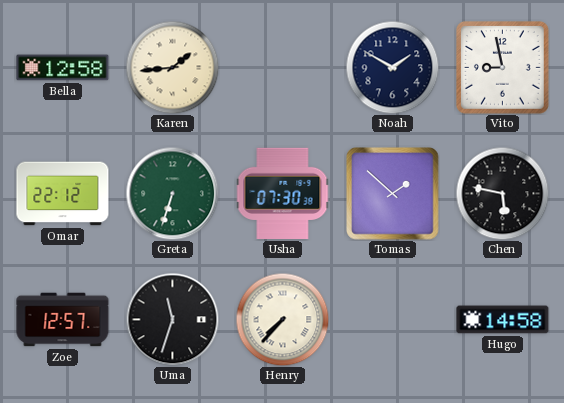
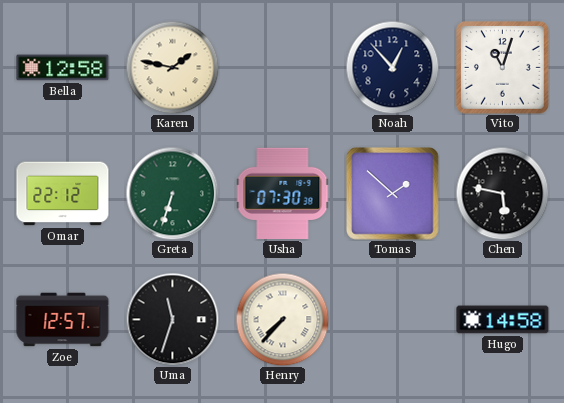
Karen: 1:44 -> 1:47 (172, 67)
Noah: 1:50 -> 12:53 (392, 67)
Vito: 8:58 -> 11:03 (503, 68)
